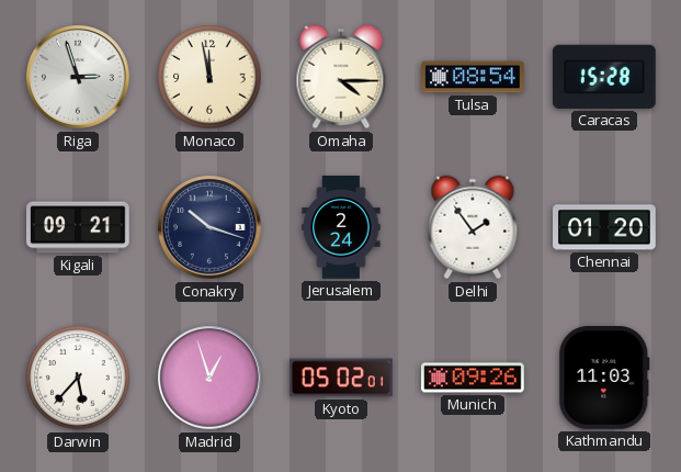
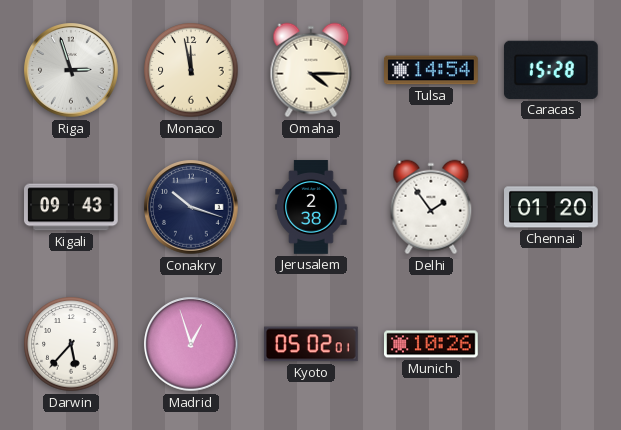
Tulsa: 08:54 -> 14:54 (432, 70)
Kigali: 09:21 -> 09:43 (71, 207)
Jerusalem: 2:24 -> 2:38 (311, 207)
Munich: 09:26 -> 10:26 (432, 344)
Kathmandu: 11:03 -> none (604, 379)
